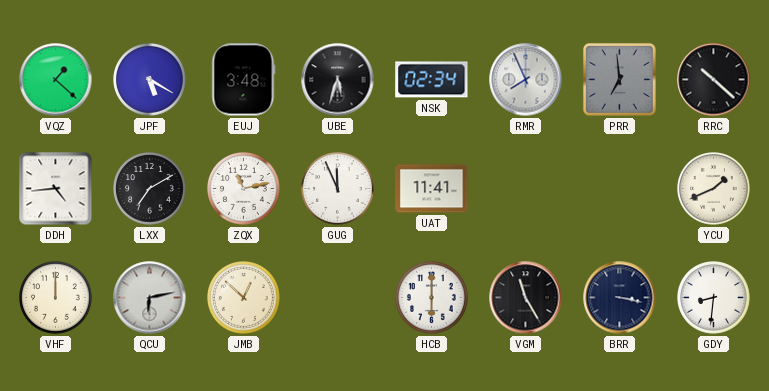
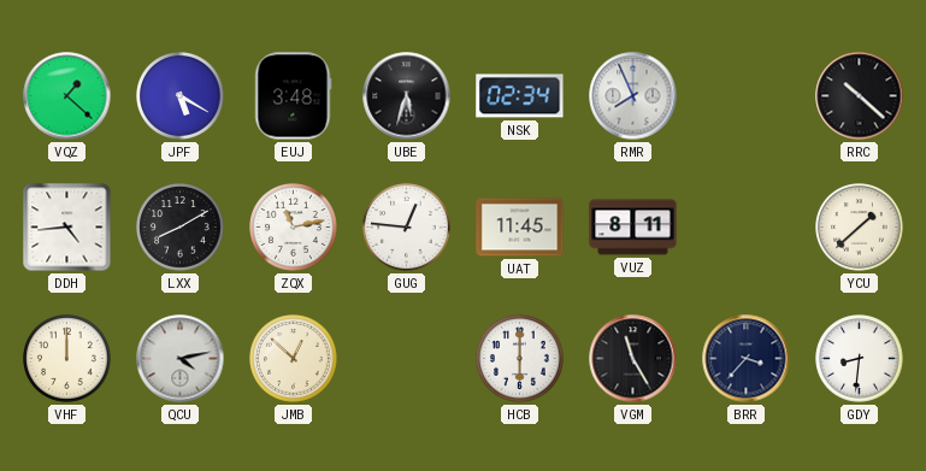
PRR: 6:59 -> none (619, 79)
LXX: 7:10 -> 8:10 (181, 228)
GUG: 11:56 -> 12:46 (407, 228)
UAT: 11:41 -> 11:45 (520, 228)
VUZ: none -> 8:11 (633, 228)
YCU: 1:41 -> 1:38 (860, 228)
QCU: 6:13 -> 4:13 (181, 359)
BRR: 3:17 -> 3:37 (747, 359)
